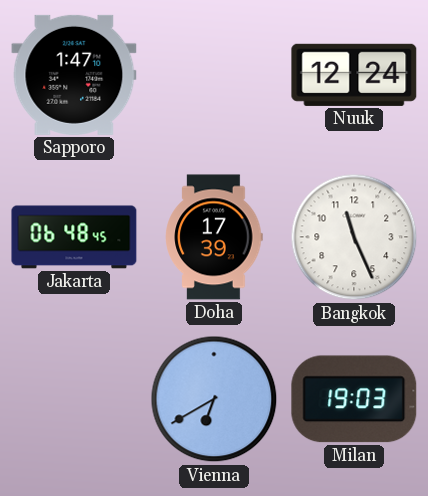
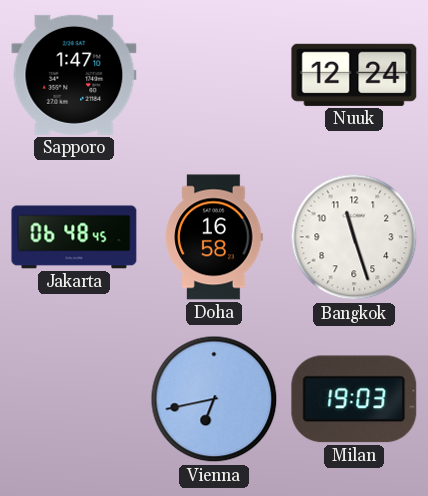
Doha: 17:39 -> 16:58 (214, 237)
Bangkok: 11:26 -> 11:27 (354, 237)
Vienna: 6:40 -> 6:43 (214, 399)
